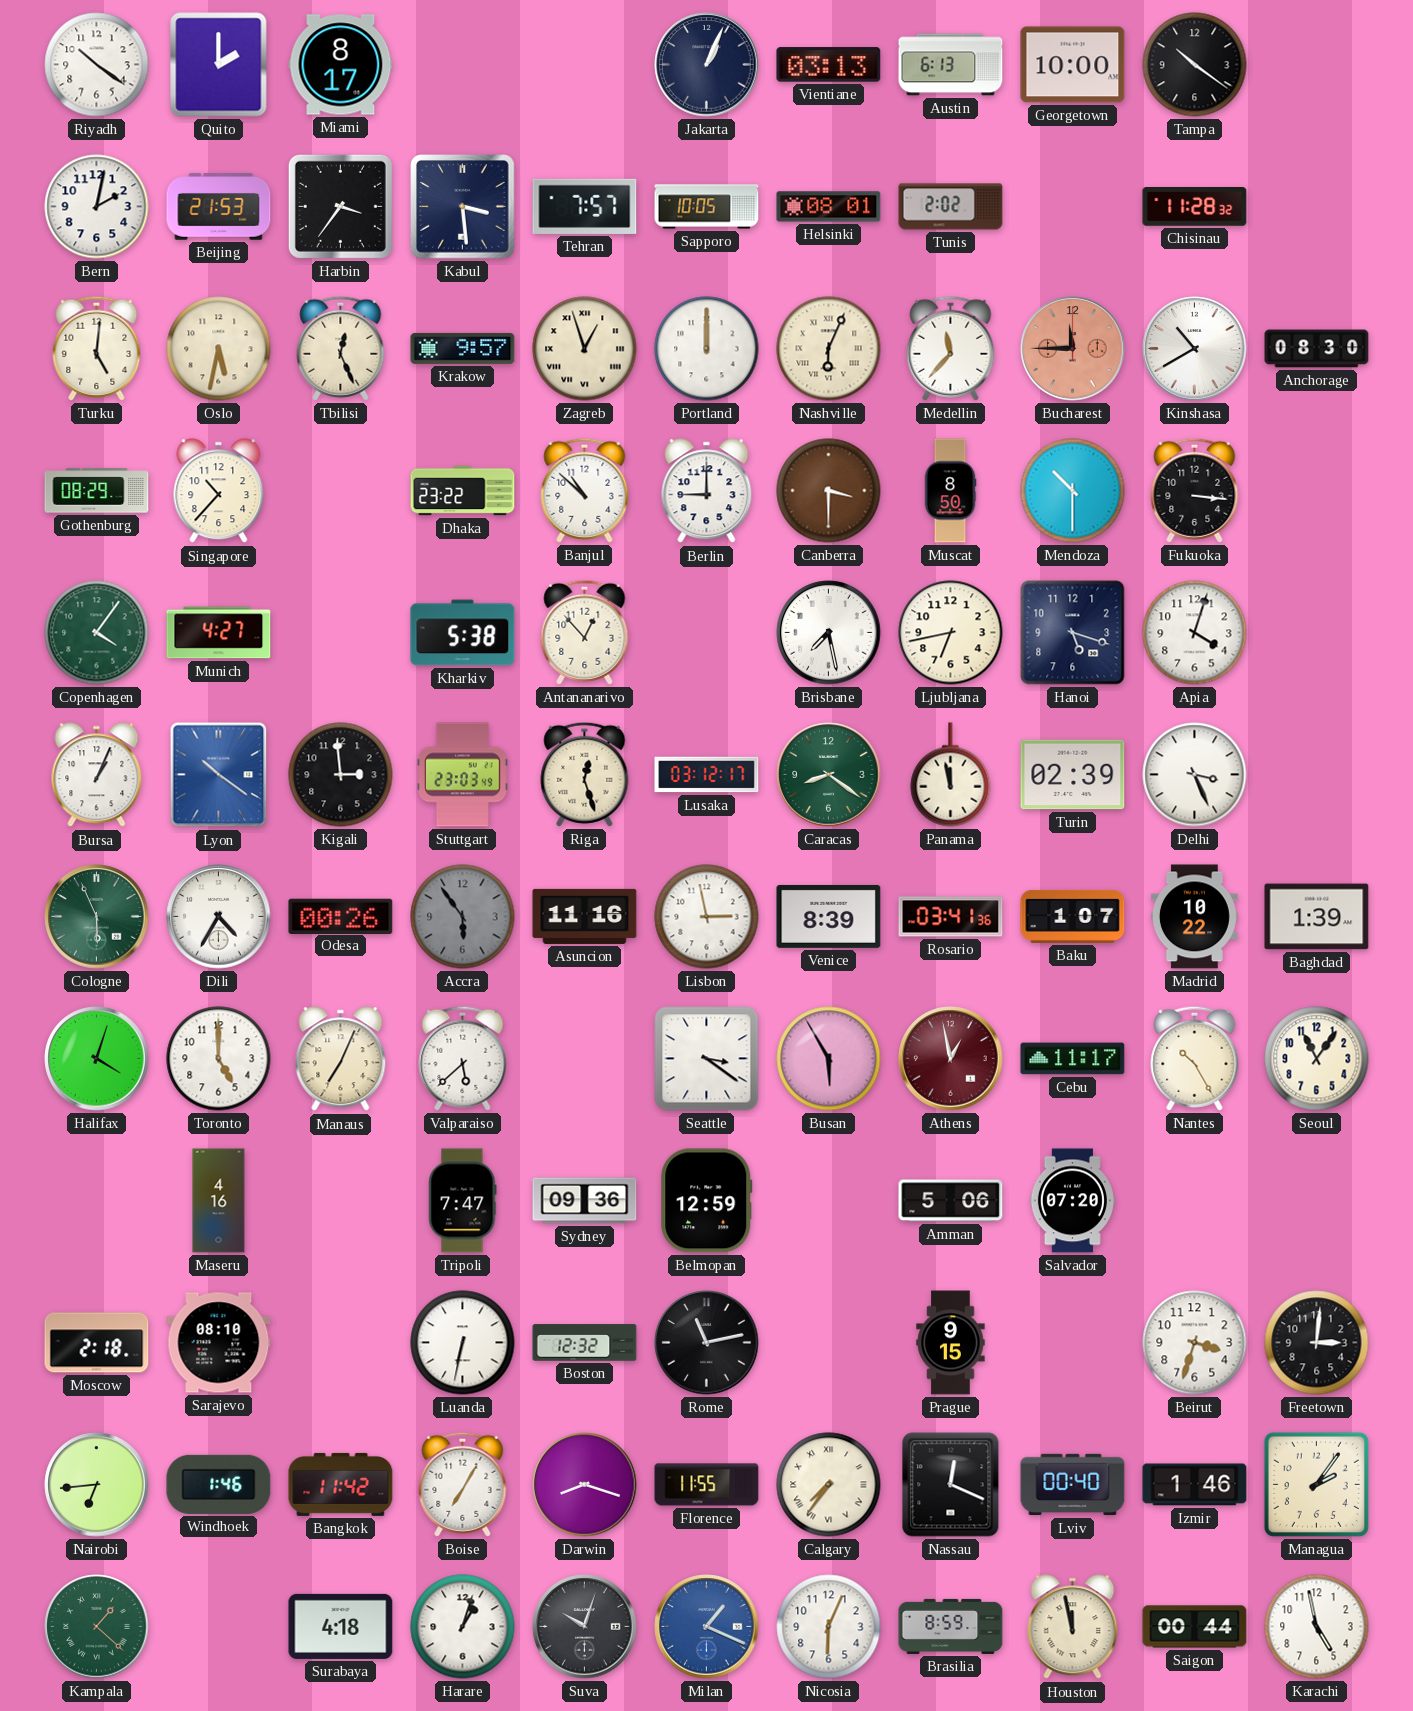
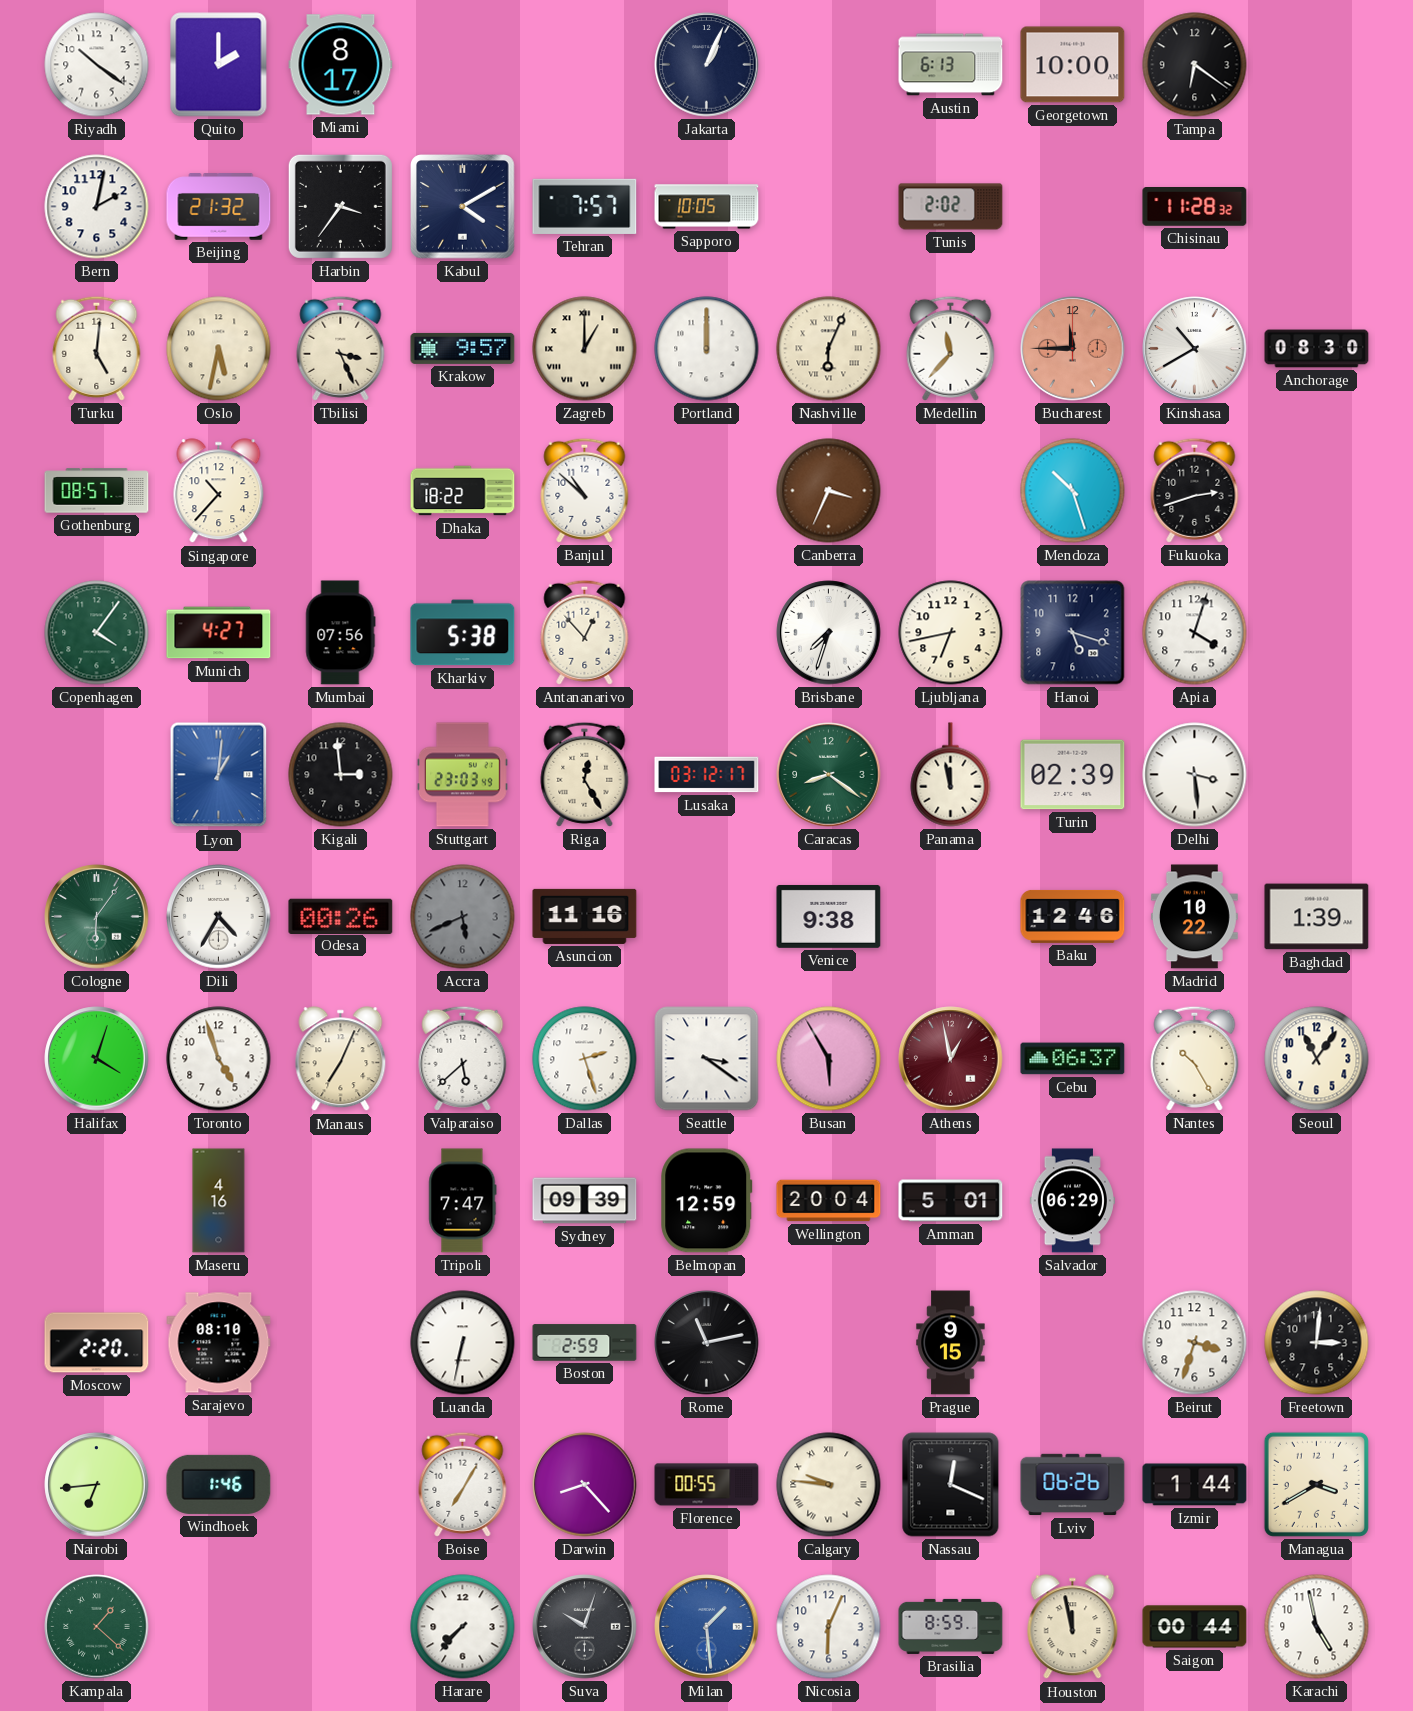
Vientiane: 03:13 -> none (829, 65)
Tampa: 10:21 -> 6:21 (1195, 65)
Beijing: 21:53 -> 21:32 (219, 207)
Kabul: 3:29 -> 4:10 (463, 207)
Helsinki: 08:01 -> none (829, 207)
Tbilisi: 12:26 -> 3:26 (341, 348)
Zagreb: 12:57 -> 1:00 (585, 349)
Gothenburg: 08:29 -> 08:57 (97, 491)
Dhaka: 23:22 -> 18:22 (463, 491)
Berlin: 9:00 -> none (707, 491)
Canberra: 3:30 -> 3:34 (829, 491)
Muscat: 8:50 -> none (950, 491)
Mendoza: 10:30 -> 10:27 (1073, 491)
Fukuoka: 3:16 -> 2:42 (1195, 490)
Mumbai: none -> 07:56 (341, 633)
Brisbane: 7:28 -> 7:33 (829, 633)
Bursa: 1:04 -> none (97, 775)
Lyon: 10:21 -> 1:01 (219, 775)
Riga: 12:27 -> 12:25 (585, 774)
Delhi: 3:26 -> 3:29 (1195, 775)
Cologne: 5:56 -> 6:06 (97, 917)
Accra: 5:54 -> 5:41 (463, 917)
Lisbon: 2:58 -> none (707, 917)
Venice: 8:39 -> 9:38 (829, 916)
Rosario: 03:41 -> none (951, 917)
Baku: 1:07 -> 12:46 (1073, 916)
Toronto: 5:00 -> 4:57 (219, 1059)
Dallas: none -> 2:27 (585, 1059)
Cebu: 11:17 -> 06:37 (1073, 1059)
Sydney: 09:36 -> 09:39 (585, 1201)
Wellington: none -> 20:04 (829, 1201)
Amman: 5:06 -> 5:01 (951, 1201)
Salvador: 07:20 -> 06:29 (1072, 1201)
Moscow: 2:18 -> 2:20 (97, 1343)
Boston: 12:32 -> 2:59 (585, 1343)
Bangkok: 11:42 -> none (341, 1484)
Darwin: 8:18 -> 8:23 (585, 1485)
Florence: 11:55 -> 00:55 (707, 1485)
Calgary: 7:36 -> 9:46 (829, 1485)
Lviv: 00:40 -> 06:26 (1073, 1485)
Izmir: 1:46 -> 1:44 (1195, 1485)
Managua: 2:06 -> 3:40 (1316, 1484)
Surabaya: 4:18 -> none (341, 1626)
Harare: 1:03 -> 7:37 (463, 1627)
Milan: 1:19 -> 1:29 (707, 1627)
